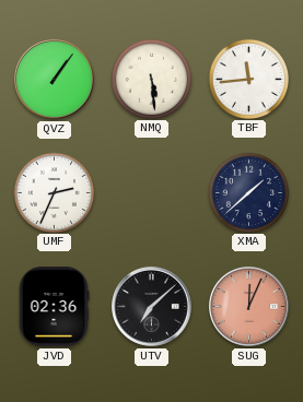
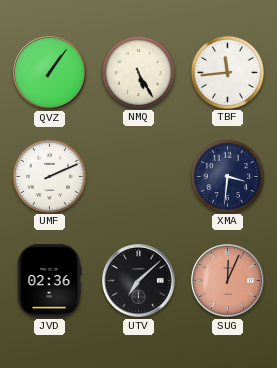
NMQ: 5:29 -> 5:25 (138, 72)
UMF: 2:34 -> 2:11 (49, 176)
XMA: 1:38 -> 3:31 (227, 176)
